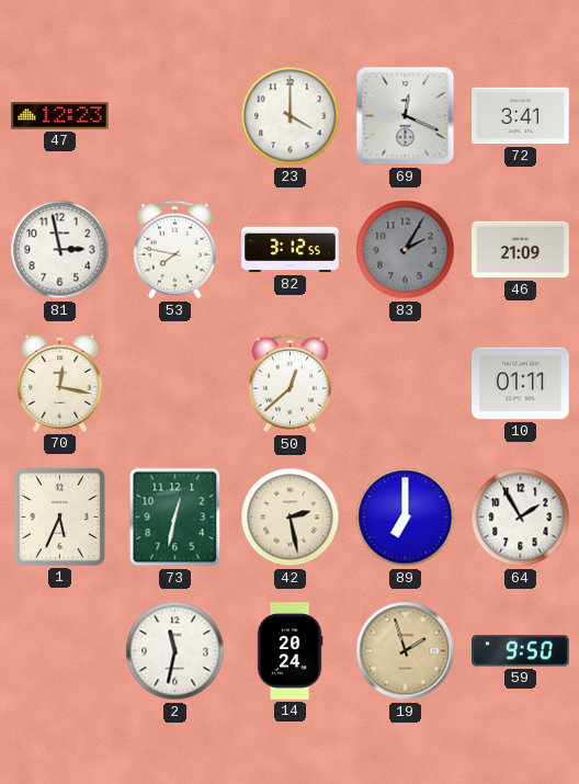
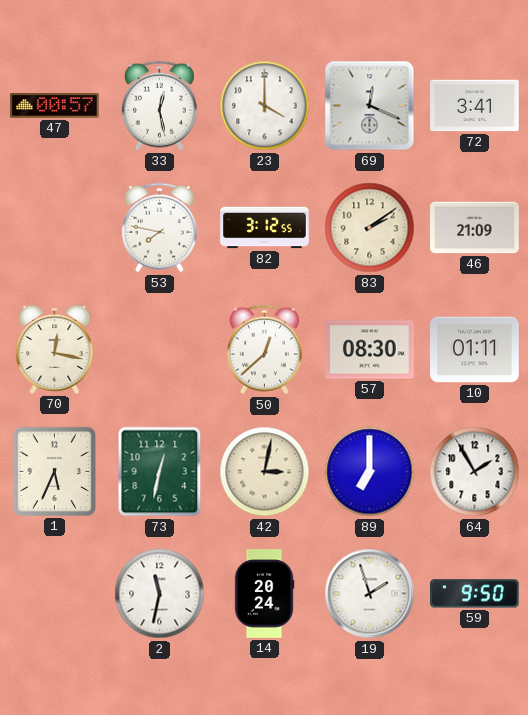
47: 12:23 -> 00:57 (55, 106)
33: none -> 12:28 (159, 106)
81: 2:58 -> none (60, 250)
83: 2:05 -> 2:09 (370, 228)
83 dial: grey -> cream (370, 228)
57: none -> 08:30 (370, 350)
42: 2:28 -> 3:02 (265, 472)
19 dial: champagne -> white (370, 594)
